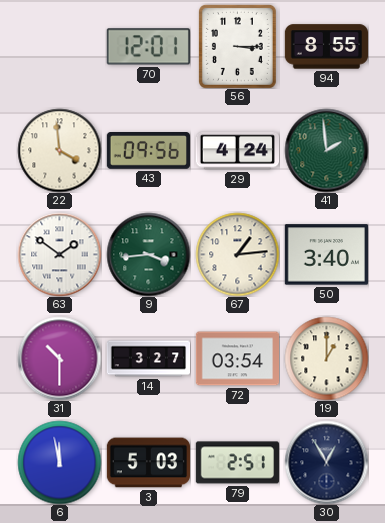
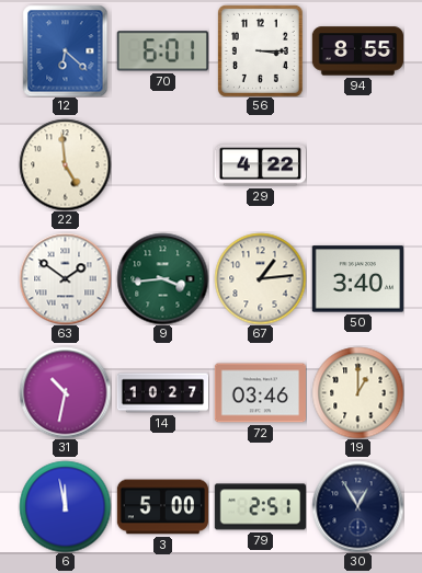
12: none -> 6:22 (66, 50)
70: 12:01 -> 6:01 (162, 51)
22: 3:59 -> 4:59 (65, 164)
43: 09:56 -> none (148, 151)
29: 4:24 -> 4:22 (260, 165)
41: 1:59 -> none (326, 150)
31: 10:30 -> 10:32 (65, 392)
14: 3:27 -> 10:27 (162, 393)
72: 03:54 -> 03:46 (260, 393)
3: 5:03 -> 5:00 (162, 507)
